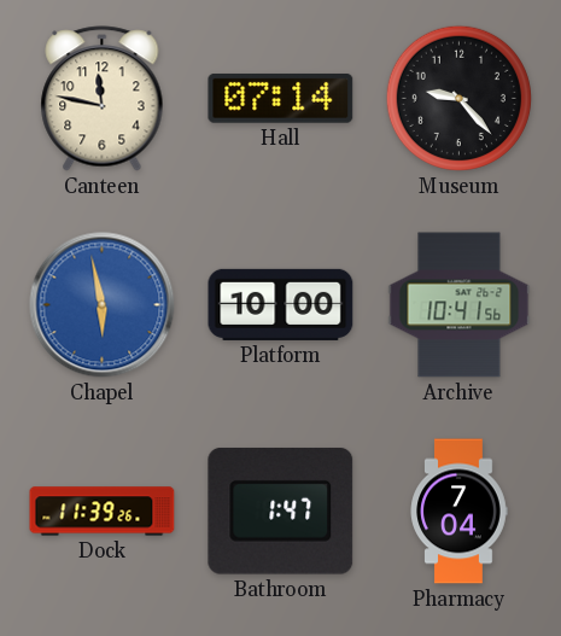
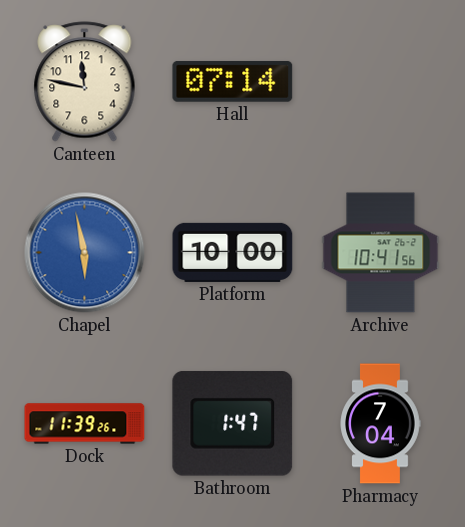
Museum: 9:23 -> none (458, 98)
